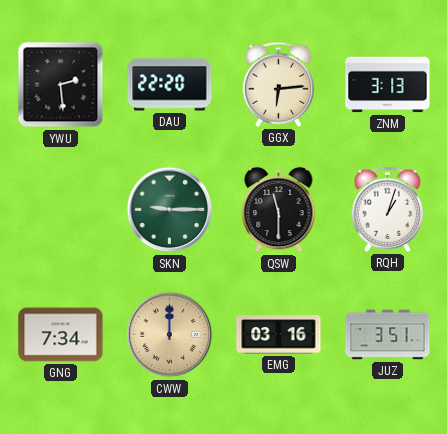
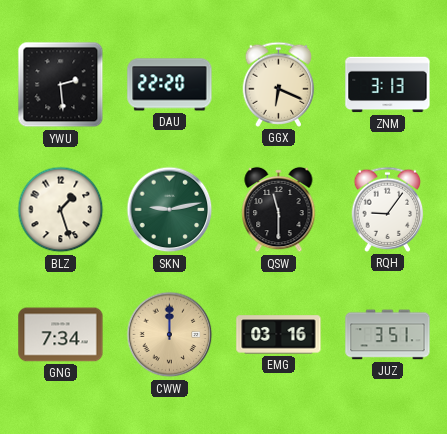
GGX: 6:14 -> 6:19 (279, 84)
BLZ: none -> 1:27 (61, 210)
SKN: 9:15 -> 9:13 (170, 210)
RQH: 1:03 -> 9:06 (388, 209)
